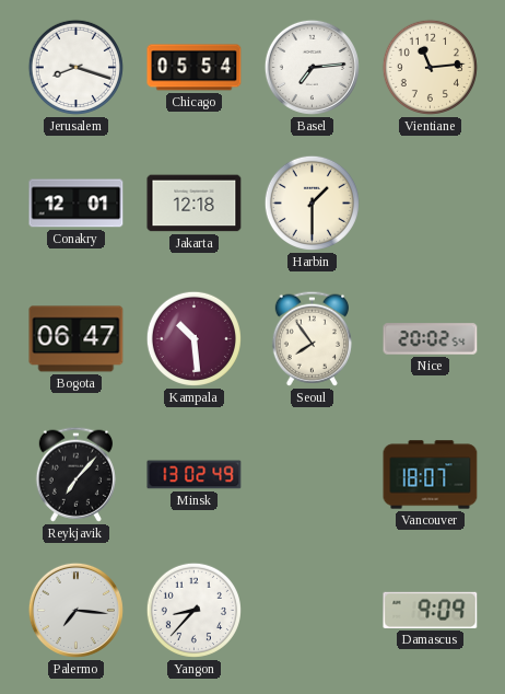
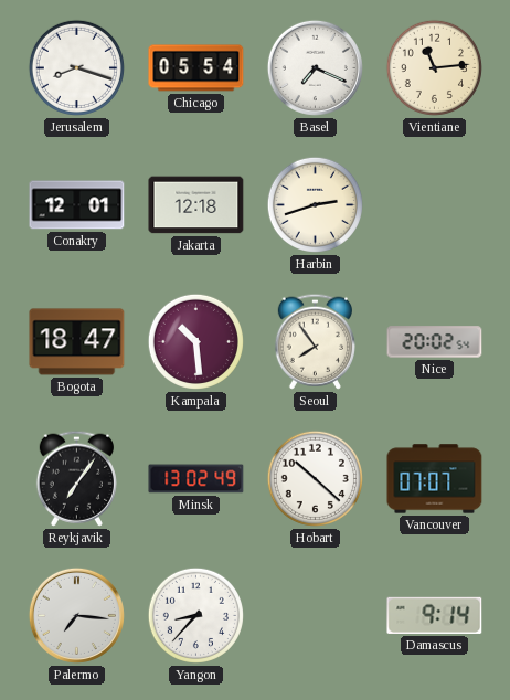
Basel: 7:14 -> 7:19 (315, 67)
Harbin: 1:30 -> 2:42 (315, 204)
Bogota: 06:47 -> 18:47 (77, 342)
Reykjavik: 7:07 -> 7:06 (76, 478)
Hobart: none -> 10:22 (315, 478)
Vancouver: 18:07 -> 07:07 (435, 479)
Damascus: 9:09 -> 9:14 (435, 615)
